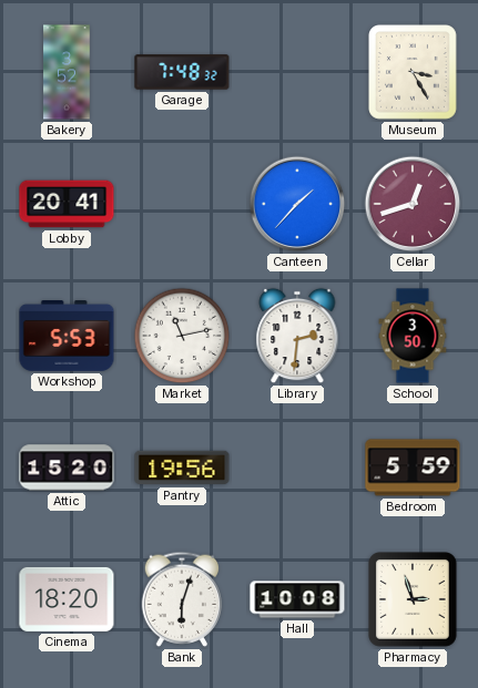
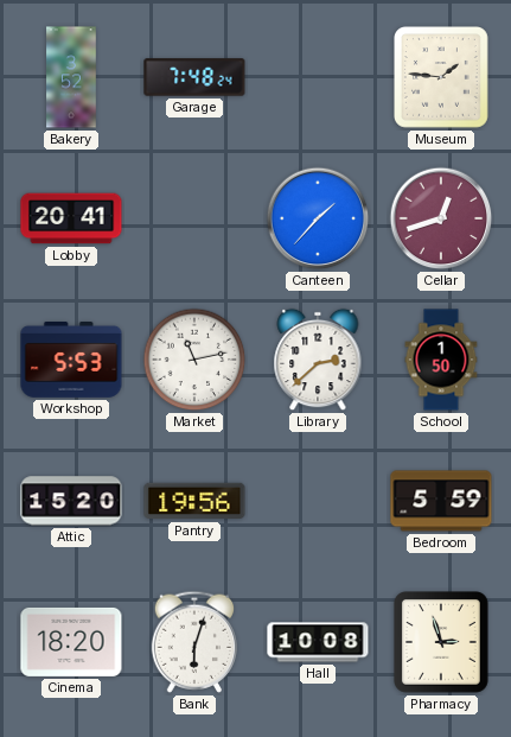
Garage: 7:48:32 -> 7:48:24 (194, 77)
Museum: 3:25 -> 1:46 (442, 78)
Library: 2:31 -> 2:38 (318, 360)
School: 3:50 -> 1:50 (441, 360)
